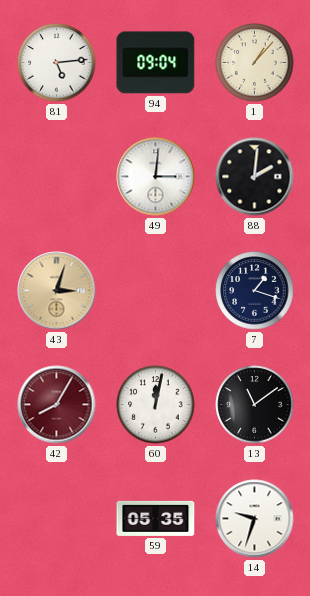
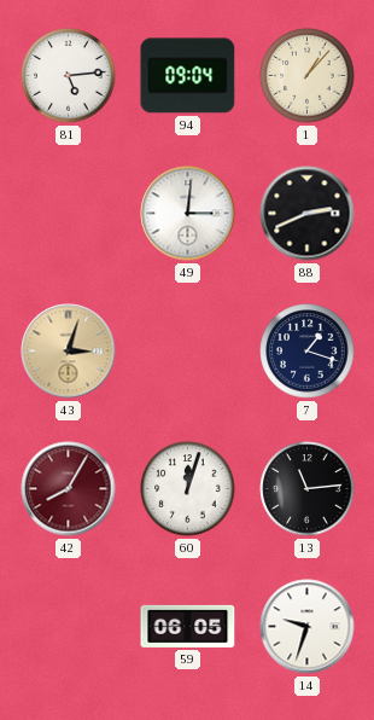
88: 2:01 -> 2:41 (308, 214)
60: 12:02 -> 12:03 (188, 489)
13: 11:09 -> 11:14 (308, 489)
59: 05:35 -> 06:05 (188, 626)
